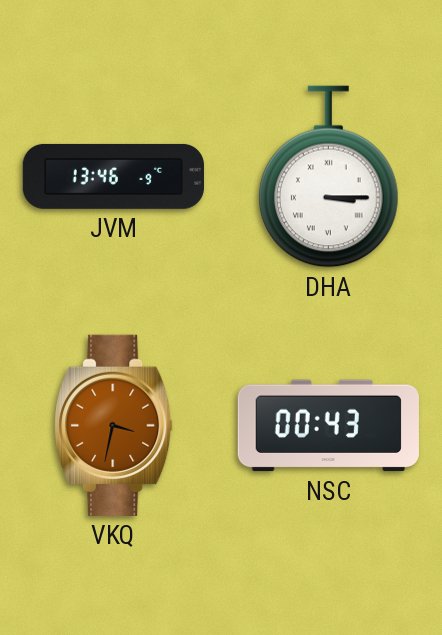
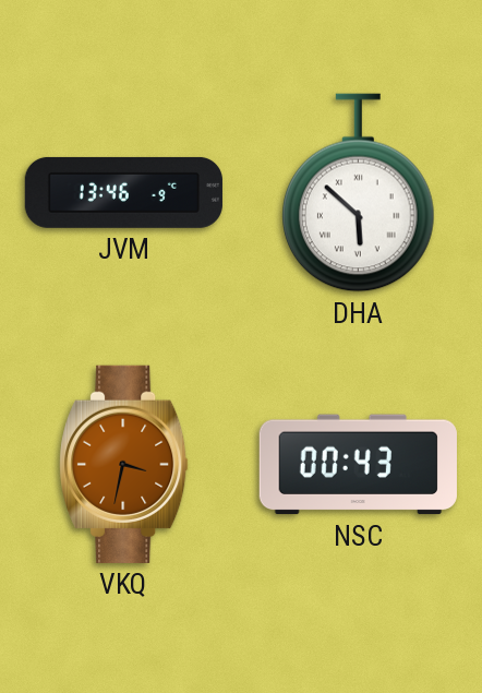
DHA: 3:15 -> 5:52 (359, 193)
